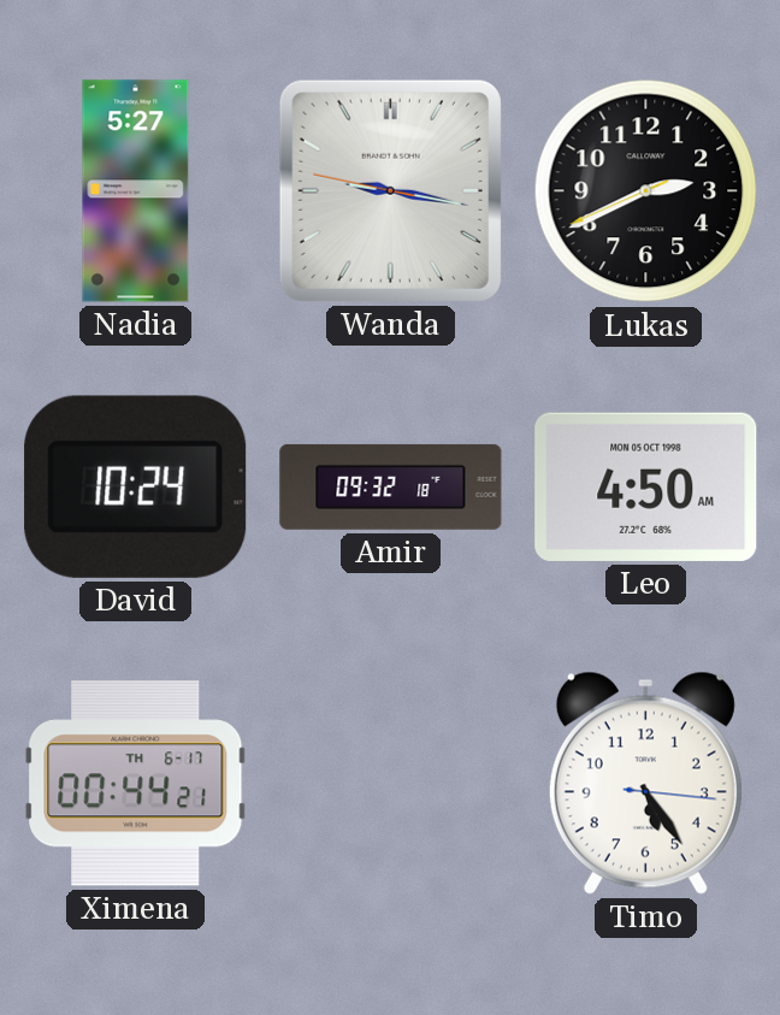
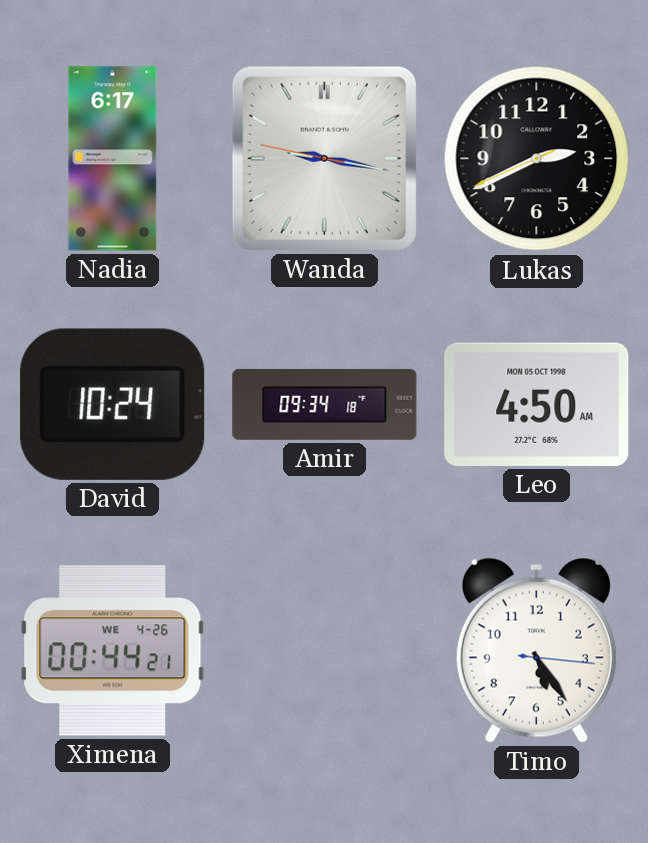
Nadia: 5:27 -> 6:17 (113, 159)
Amir: 09:32 -> 09:34 (325, 404)
Ximena date: TH 6-17 -> WE 4-26 (113, 651)
